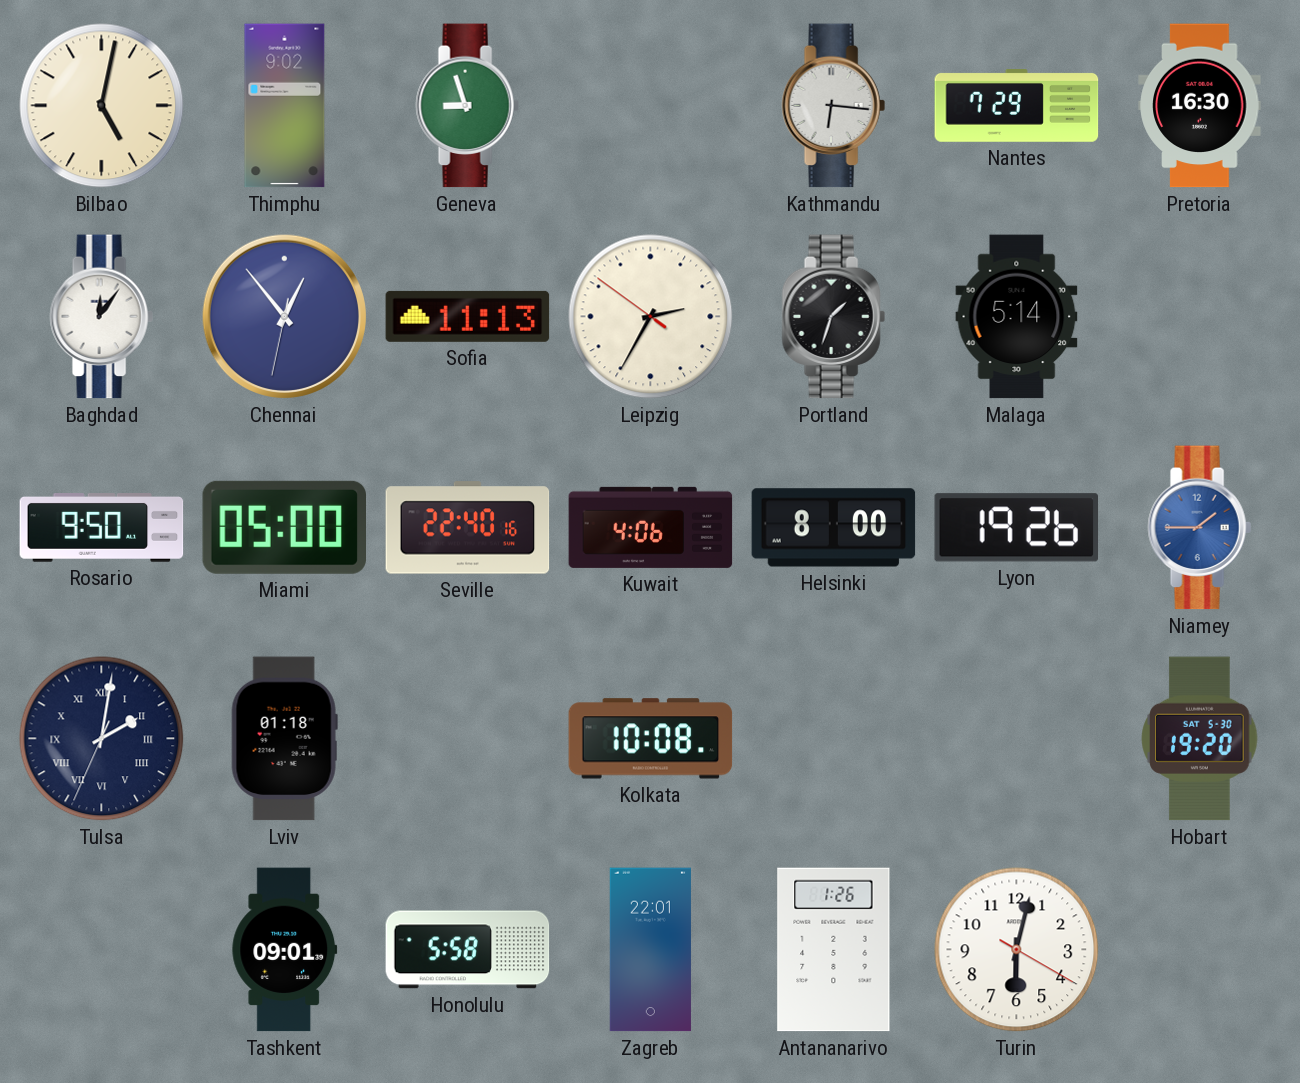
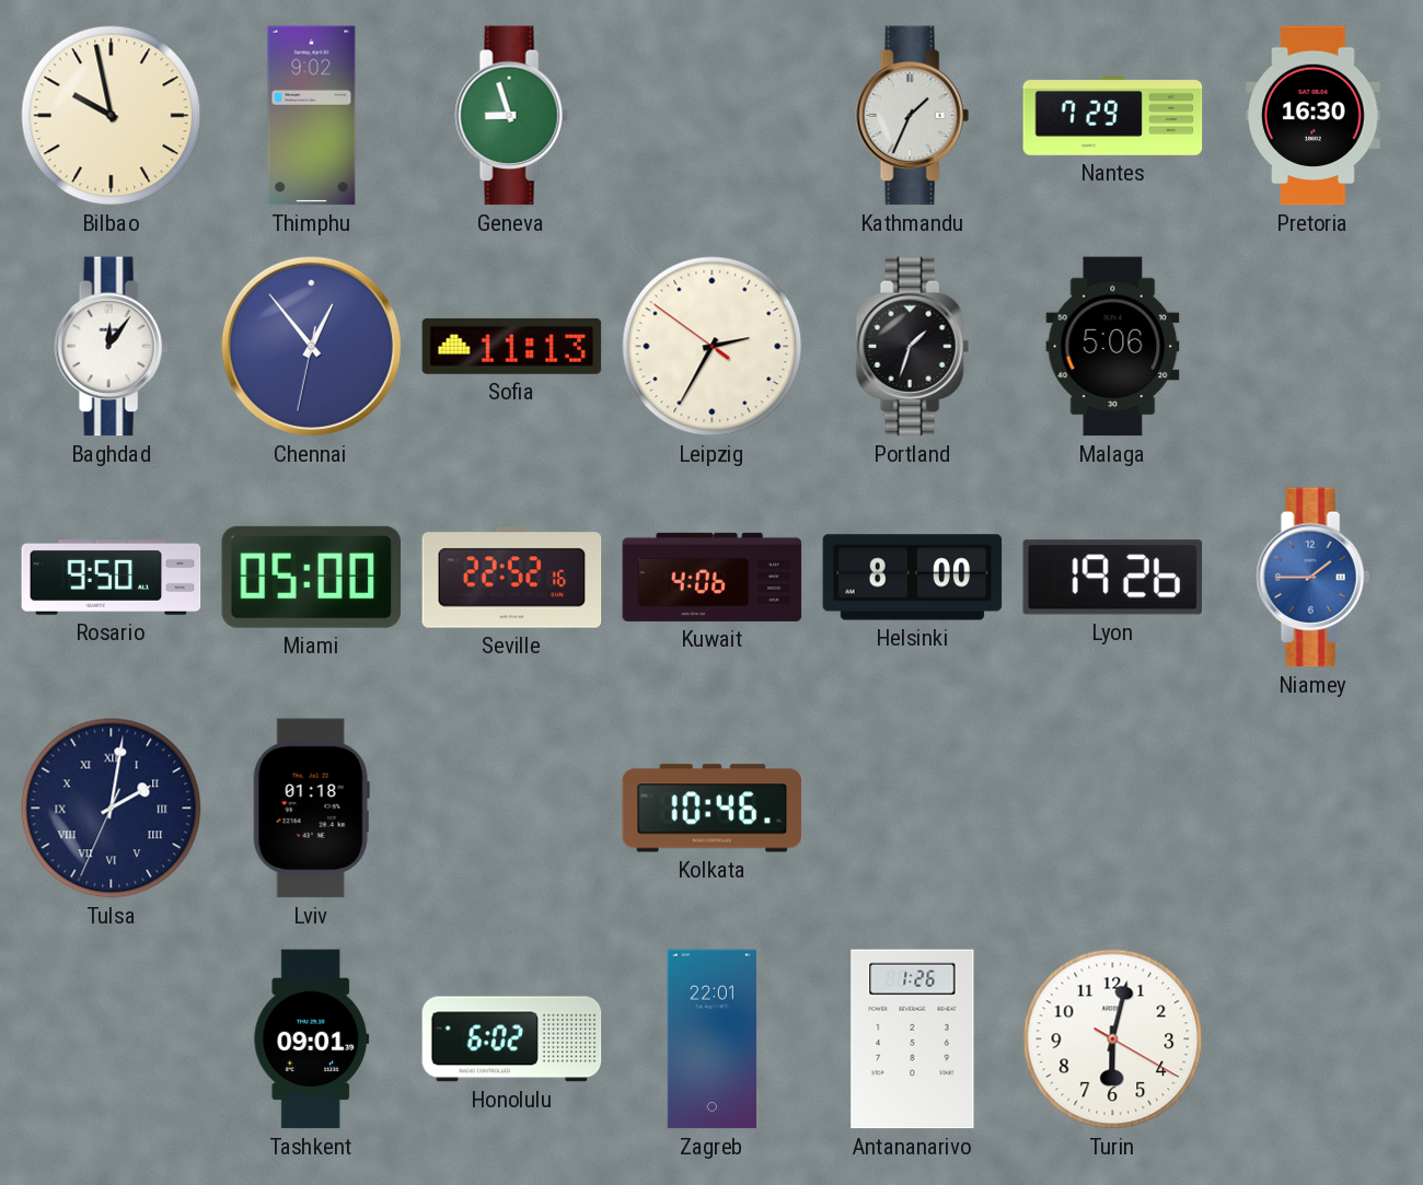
Bilbao: 5:02 -> 9:58 (112, 116)
Kathmandu: 6:16 -> 1:34 (912, 116)
Malaga: 5:14 -> 5:06 (1113, 347)
Seville: 22:40 -> 22:52 (512, 578)
Kolkata: 10:08 -> 10:46 (713, 809)
Hobart: 19:20 -> none (1200, 739)
Honolulu: 5:58 -> 6:02 (512, 1039)
